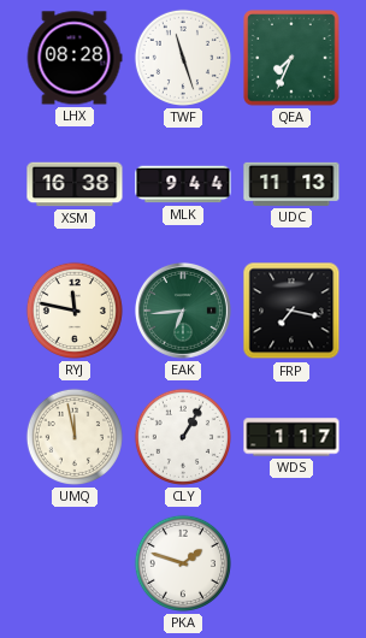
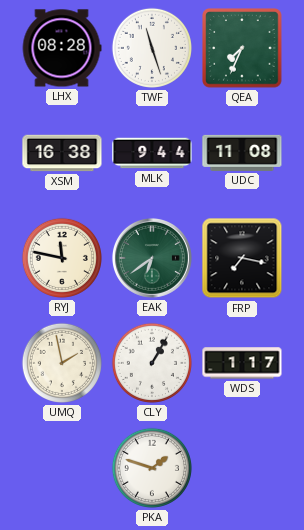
UDC: 11:13 -> 11:08 (242, 153)
EAK: 6:44 -> 6:39 (152, 258)
UMQ: 11:58 -> 1:58 (62, 363)
